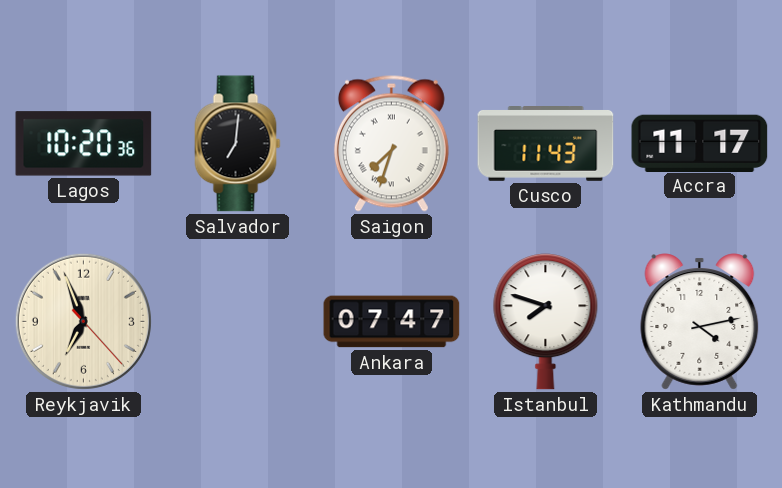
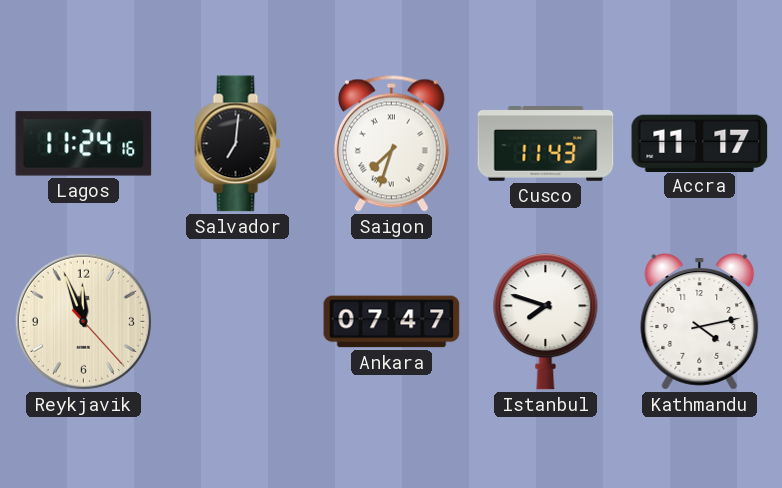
Lagos: 10:20 -> 11:24 (84, 144)
Reykjavik: 6:56 -> 11:56 (83, 321)
